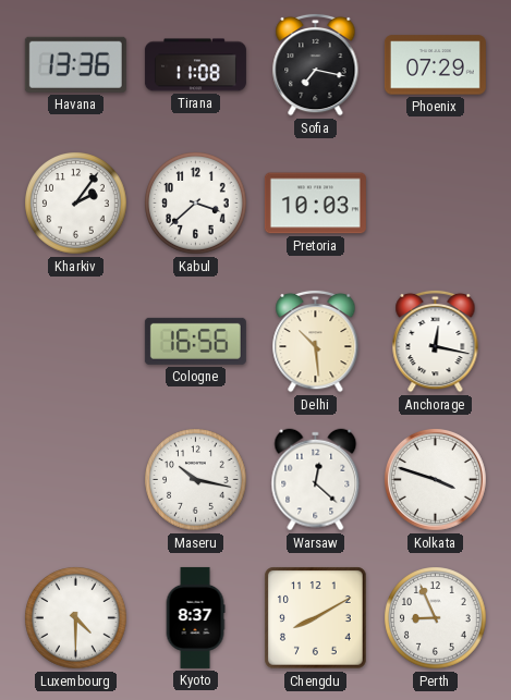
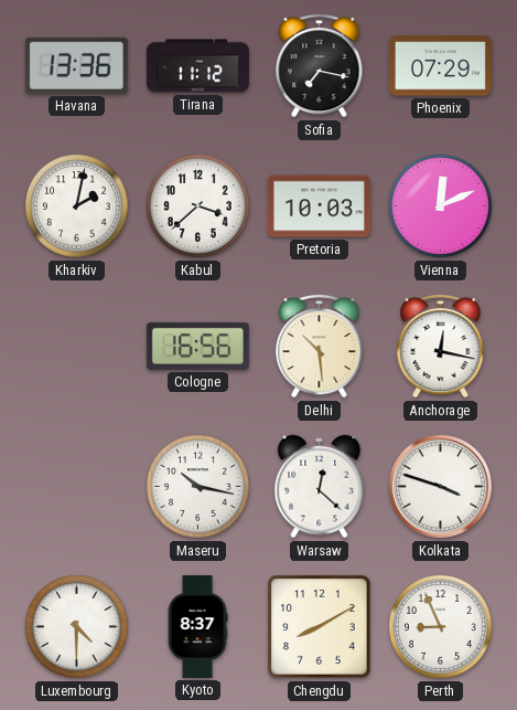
Tirana: 11:08 -> 11:12 (197, 66)
Kharkiv: 2:06 -> 2:02 (77, 206)
Vienna: none -> 12:11 (441, 206)
